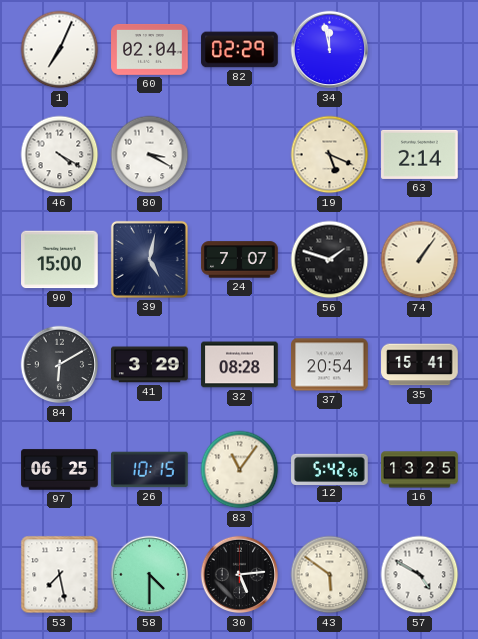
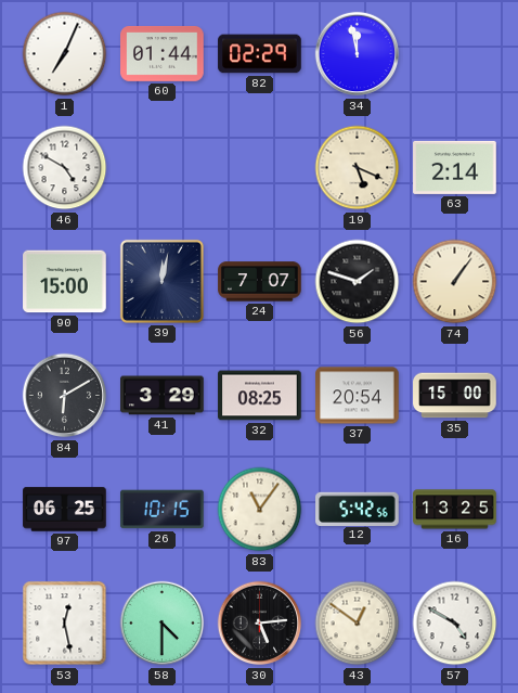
60: 02:04 -> 01:44 (163, 54)
46: 4:20 -> 4:50 (65, 168)
80: 3:20 -> none (150, 155)
39: 5:02 -> 12:02 (161, 281)
32: 08:28 -> 08:25 (260, 396)
35: 15:41 -> 15:00 (455, 396)
53: 7:28 -> 12:28 (65, 624)
43: 5:51 -> 12:51 (358, 624)
